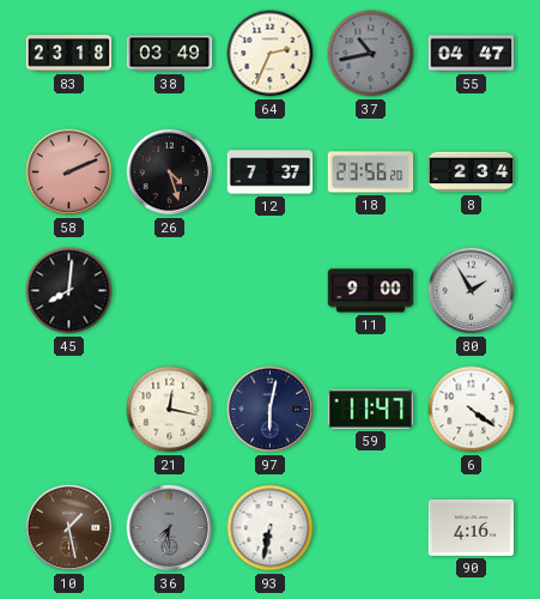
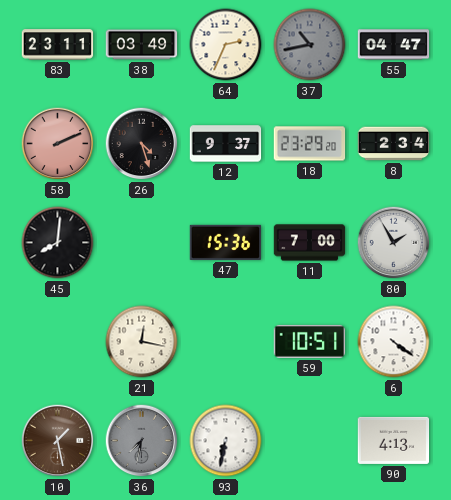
83: 23:18 -> 23:11 (58, 45)
12: 7:37 -> 9:37 (226, 144)
18: 23:56 -> 23:29 (310, 144)
47: none -> 15:36 (226, 242)
11: 9:00 -> 7:00 (310, 243)
97: 6:02 -> none (271, 410)
59: 11:47 -> 10:51 (310, 341)
90: 4:16 -> 4:13 (394, 440)
